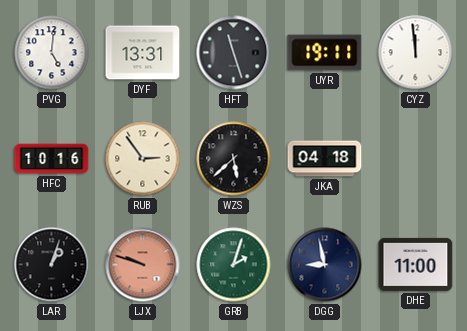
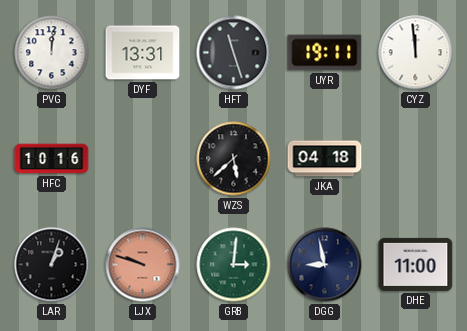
PVG: 5:01 -> 12:01 (52, 53)
RUB: 2:54 -> none (143, 159)
GRB: 2:03 -> 3:01 (234, 265)
